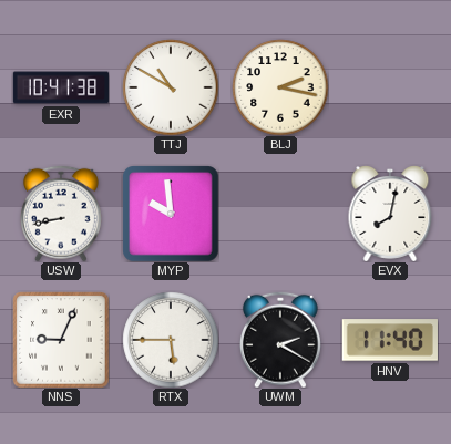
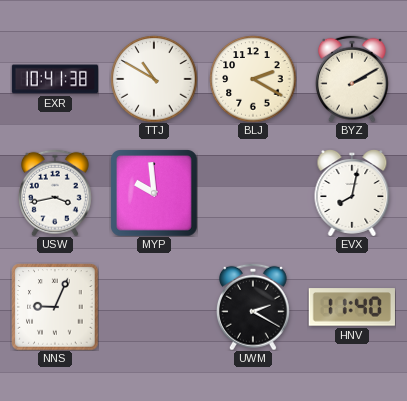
BLJ: 2:17 -> 2:20 (253, 79)
BYZ: none -> 2:10 (352, 79)
USW: 8:43 -> 3:43 (55, 193)
RTX: 5:45 -> none (171, 340)
